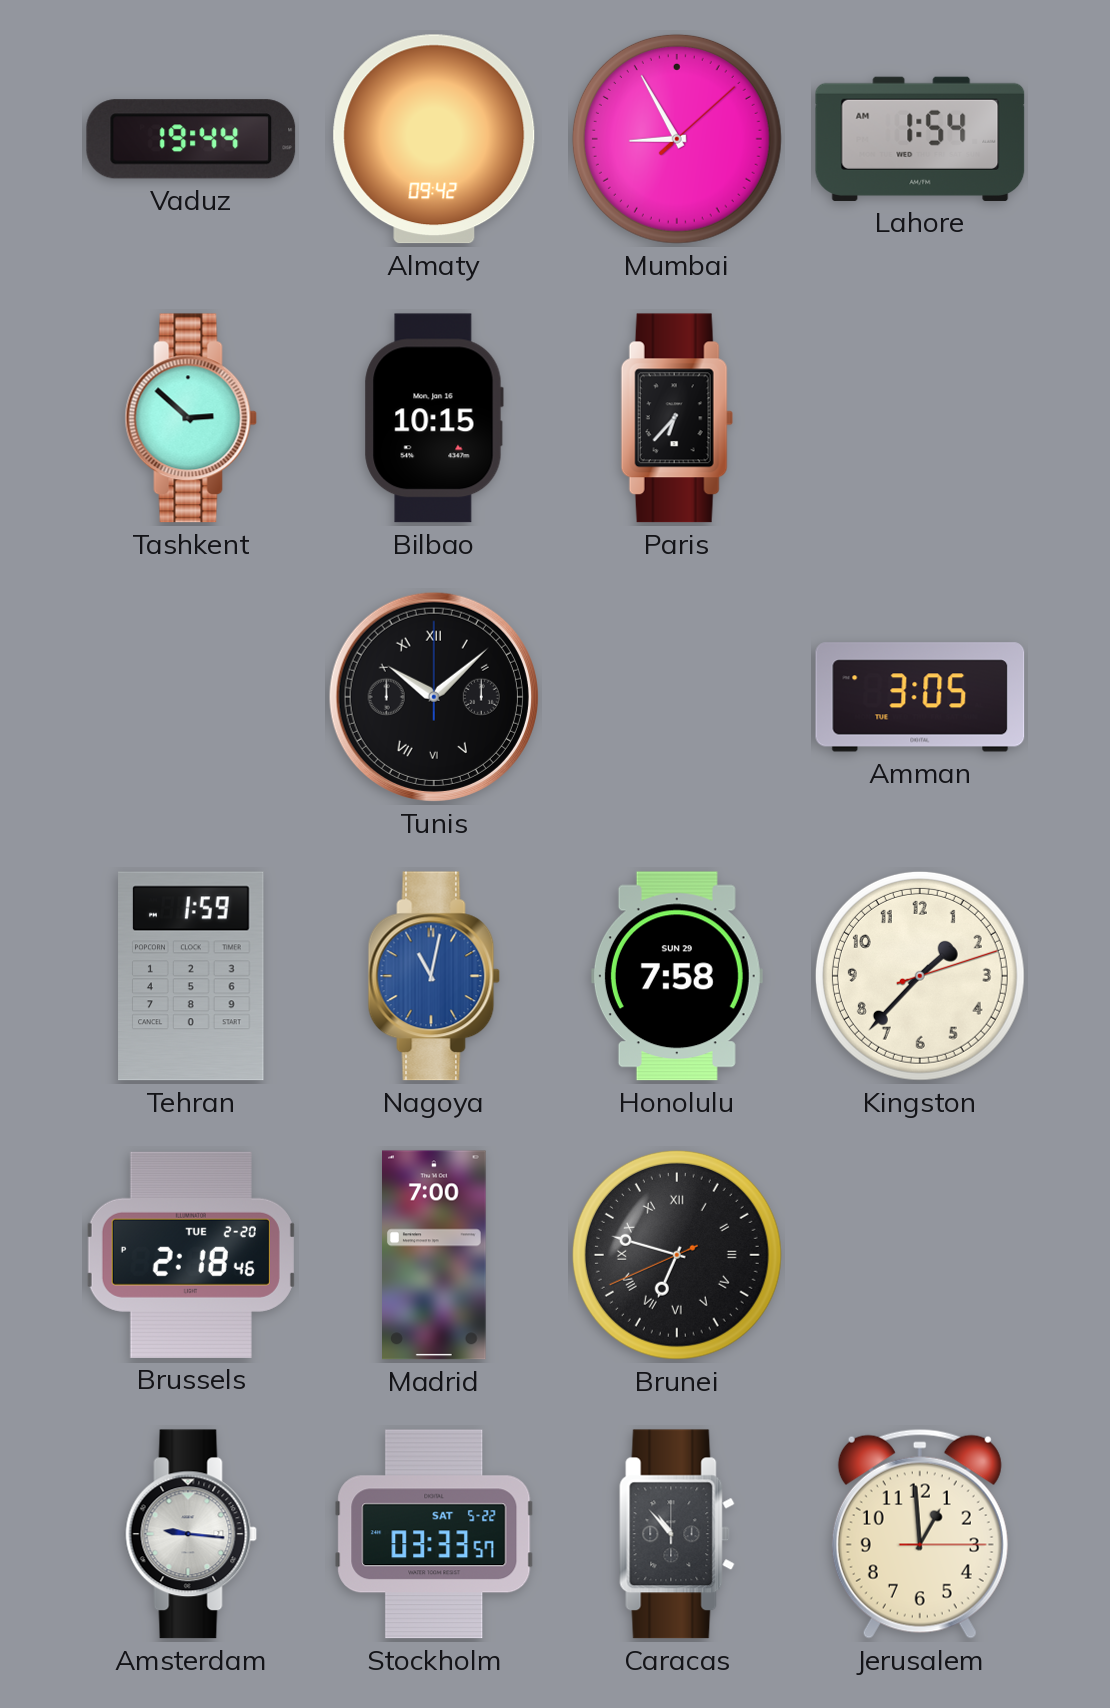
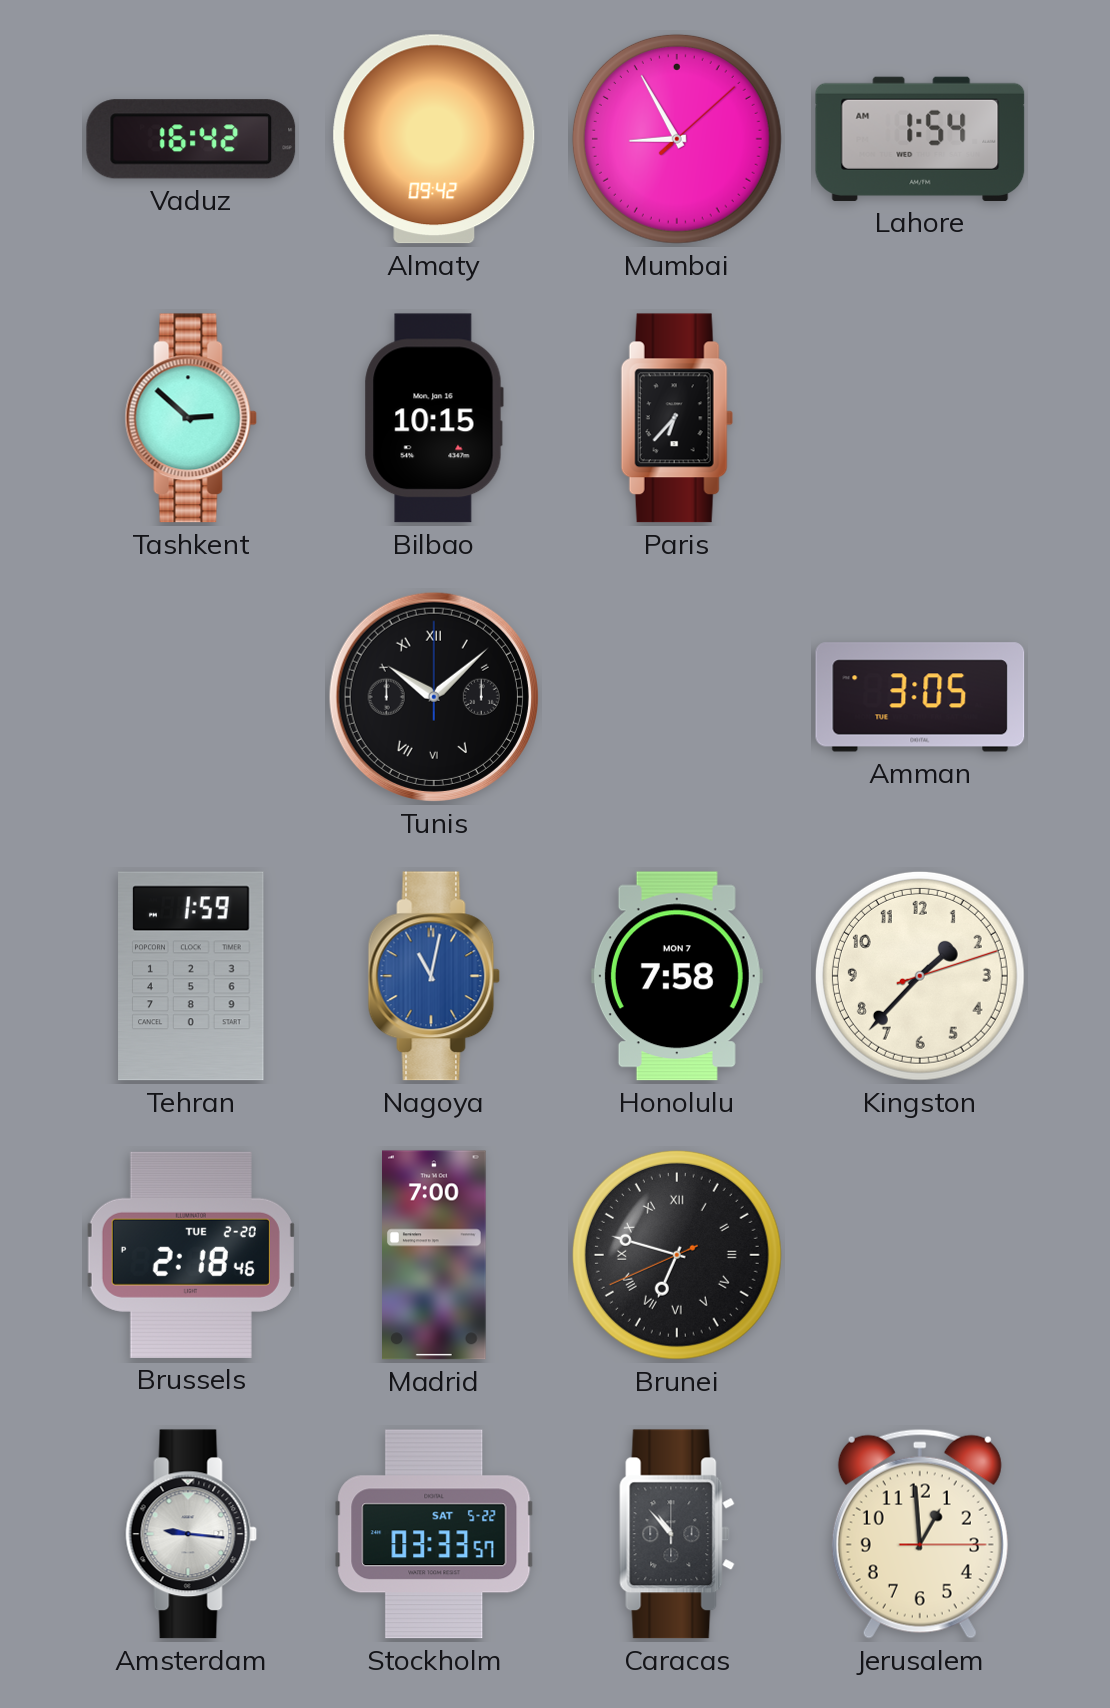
Vaduz: 19:44 -> 16:42 (191, 139)
Honolulu date: SUN 29 -> MON 7 (677, 976)
